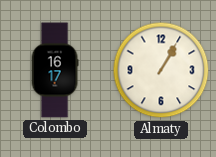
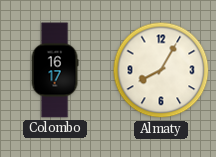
Almaty: 1:05 -> 8:05 (161, 70)
